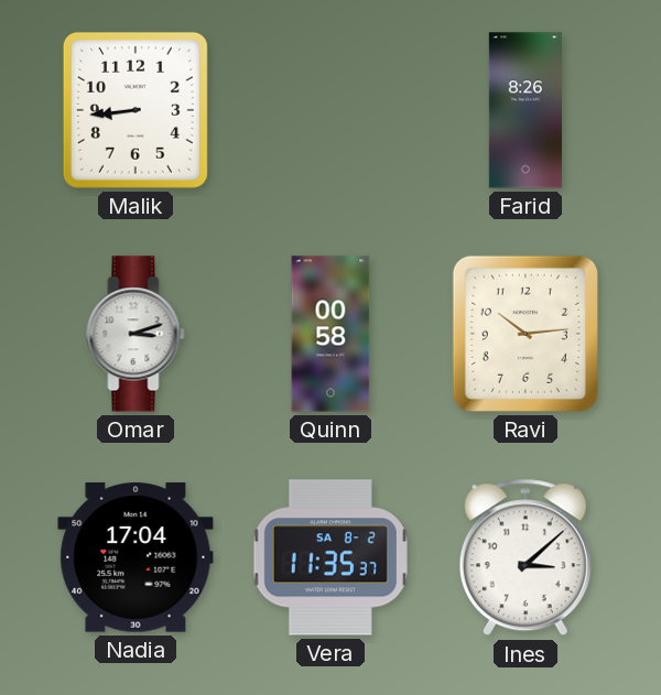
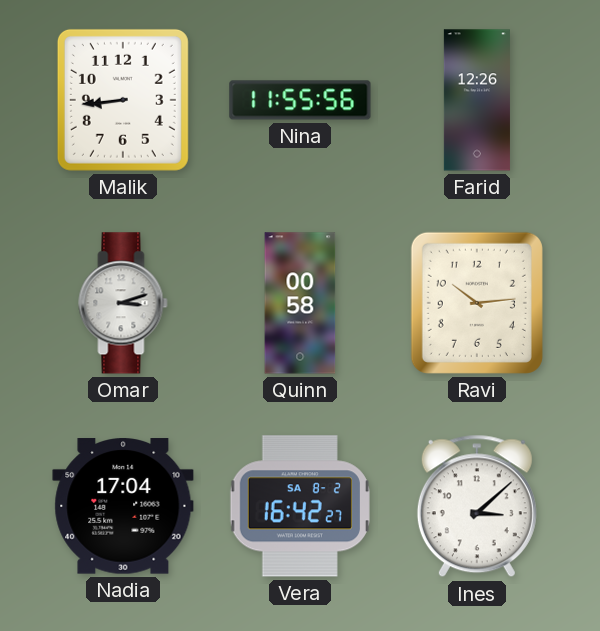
Nina: none -> 11:55 (300, 100)
Farid: 8:26 -> 12:26 (477, 100)
Vera: 11:35 -> 16:42 (300, 506)
